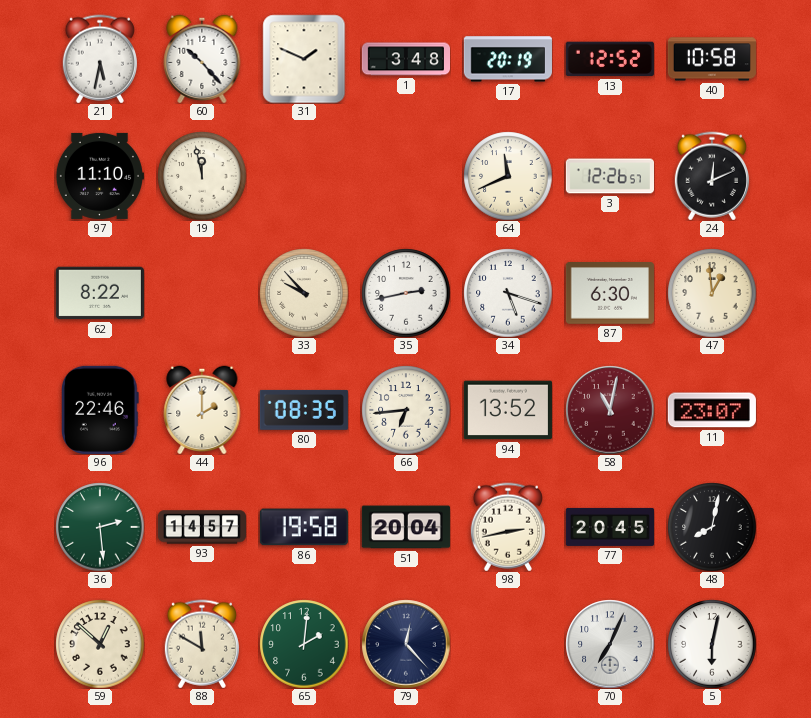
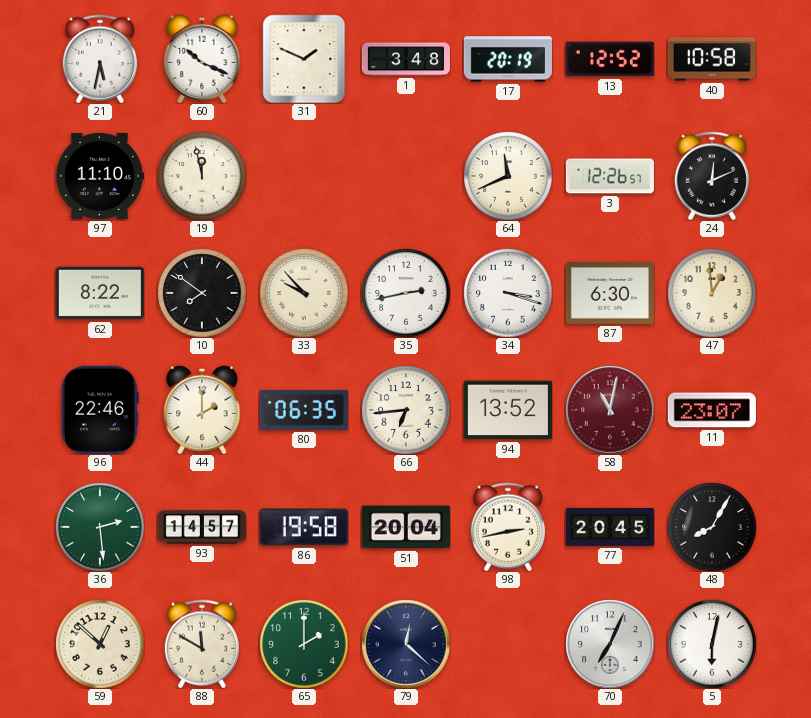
60: 10:23 -> 10:19 (202, 59)
10: none -> 7:51 (202, 293)
34: 5:18 -> 3:18 (508, 293)
80: 08:35 -> 06:35 (304, 410)
48: 8:02 -> 8:05 (712, 527)
65: 2:01 -> 2:00 (304, 644)
79: 12:23 -> 12:22 (406, 644)
